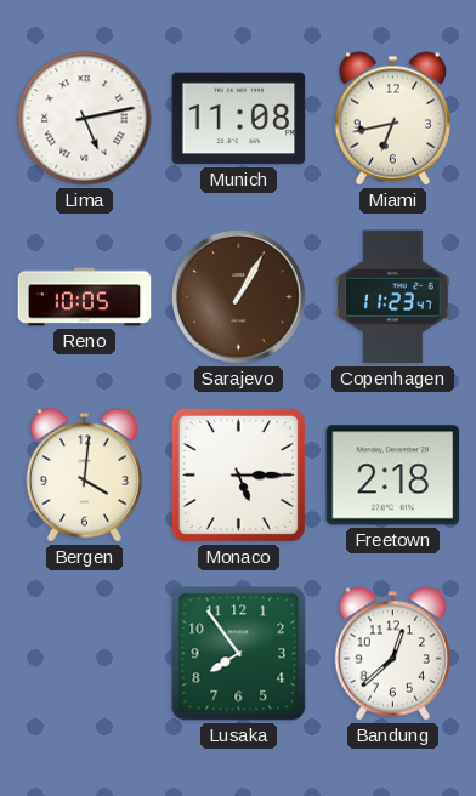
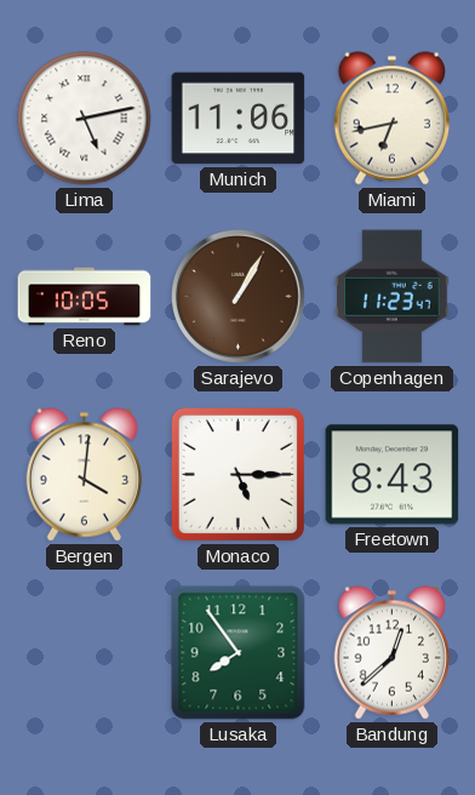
Munich: 11:08 -> 11:06 (239, 119)
Freetown: 2:18 -> 8:43 (393, 475)
